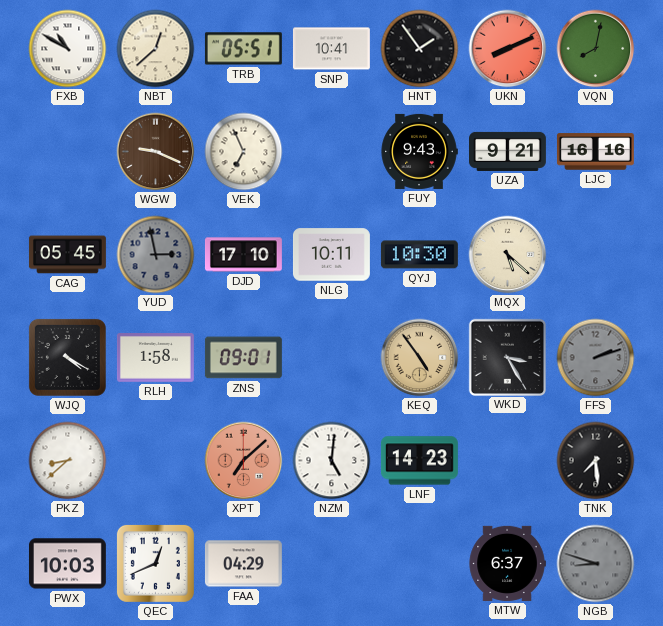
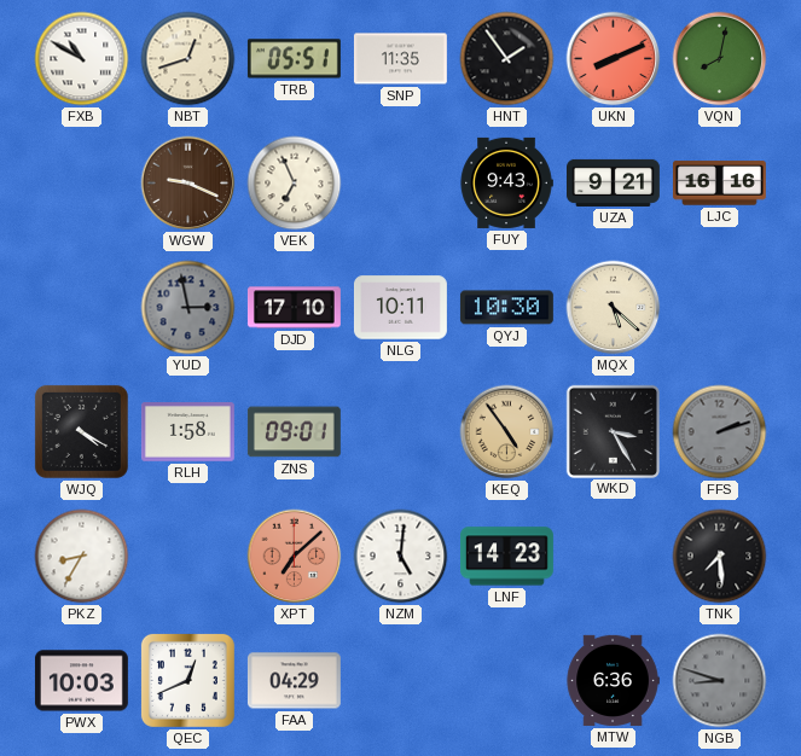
NBT: 12:38 -> 12:42 (188, 59)
SNP: 10:41 -> 11:35 (400, 59)
CAG: 05:45 -> none (67, 255)
PKZ: 8:38 -> 8:35 (82, 557)
MTW: 6:37 -> 6:36 (613, 680)
